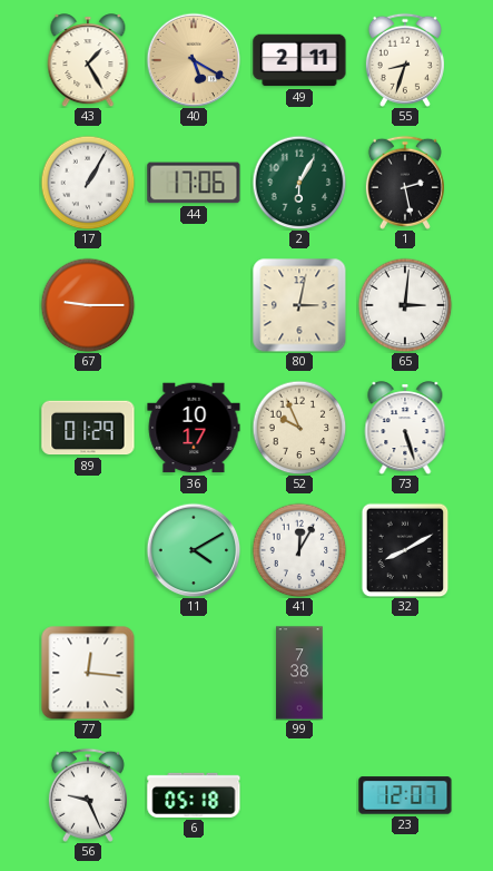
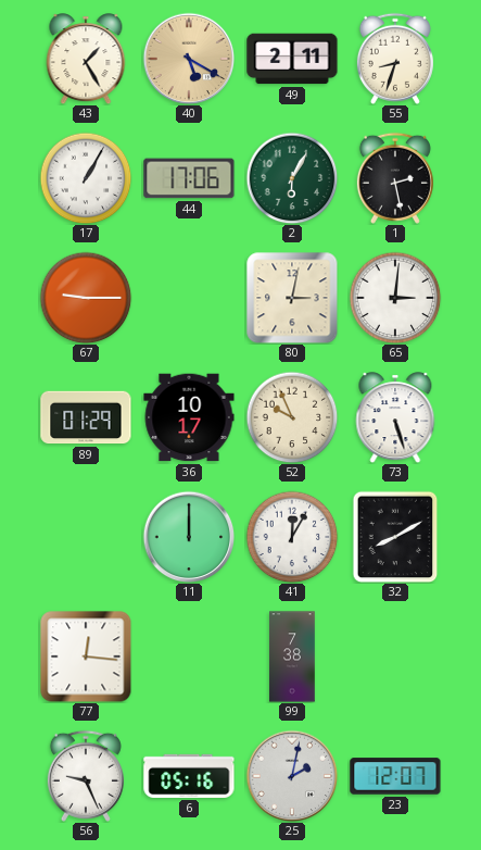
11: 4:10 -> 12:00 (189, 537)
6: 05:18 -> 05:16 (189, 776)
25: none -> 2:02 (292, 776)
